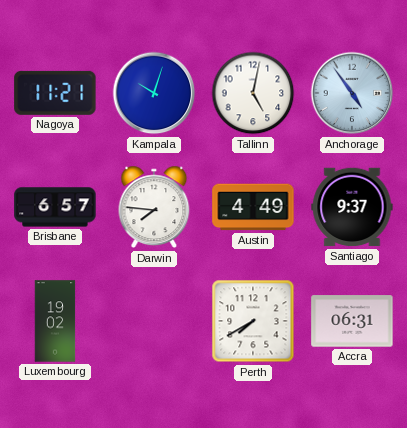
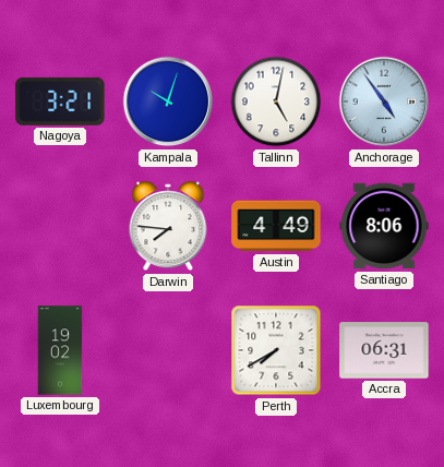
Nagoya: 11:21 -> 3:21 (60, 101)
Brisbane: 6:57 -> none (55, 207)
Santiago: 9:37 -> 8:06 (384, 226)
